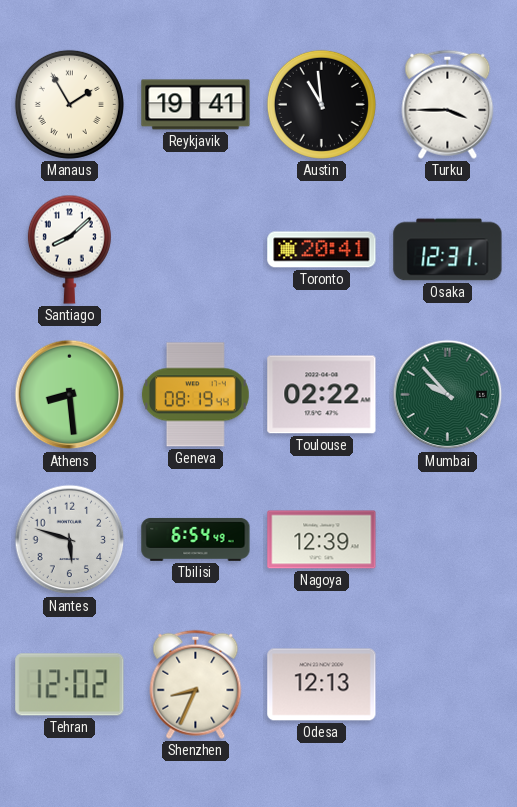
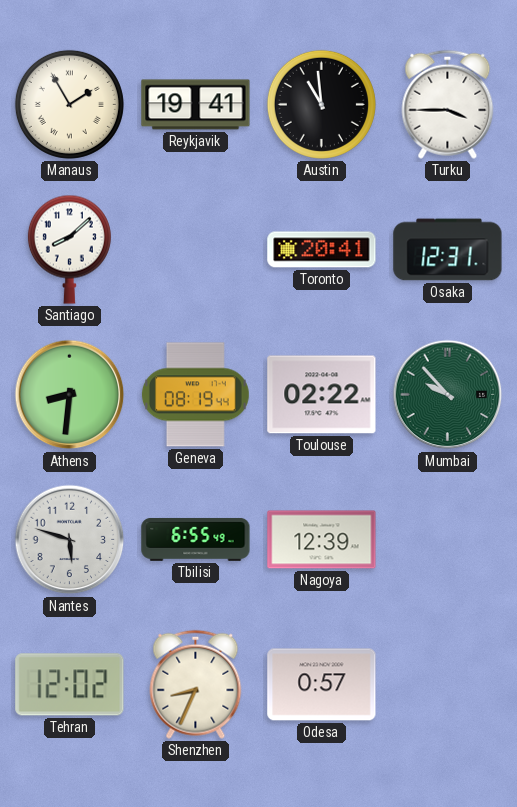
Athens: 8:29 -> 8:31 (70, 395)
Tbilisi: 6:54 -> 6:55 (196, 539)
Odesa: 12:13 -> 0:57 (322, 685)
